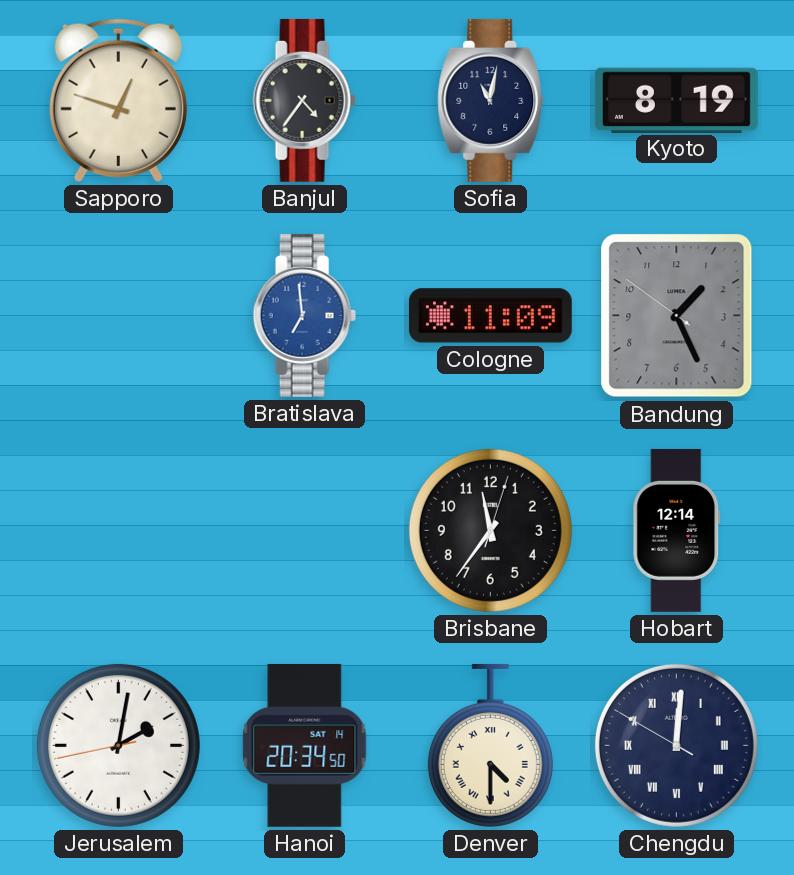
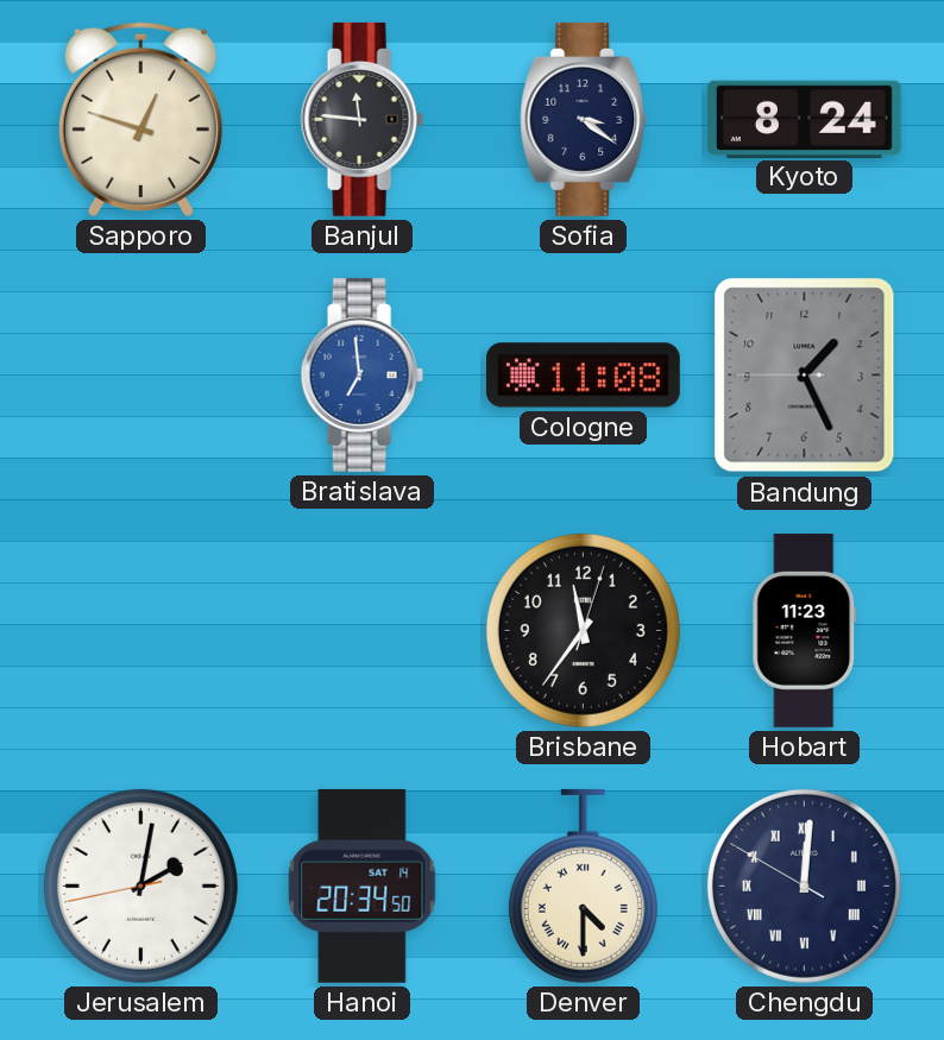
Banjul: 4:36 -> 11:46 (361, 119)
Sofia: 11:02 -> 3:21 (584, 119)
Kyoto: 8:19 -> 8:24 (804, 119)
Cologne: 11:09 -> 11:08 (583, 376)
Bandung: 1:25:51 -> 1:25:45 (805, 376)
Hobart: 12:14 -> 11:23 (805, 630)
